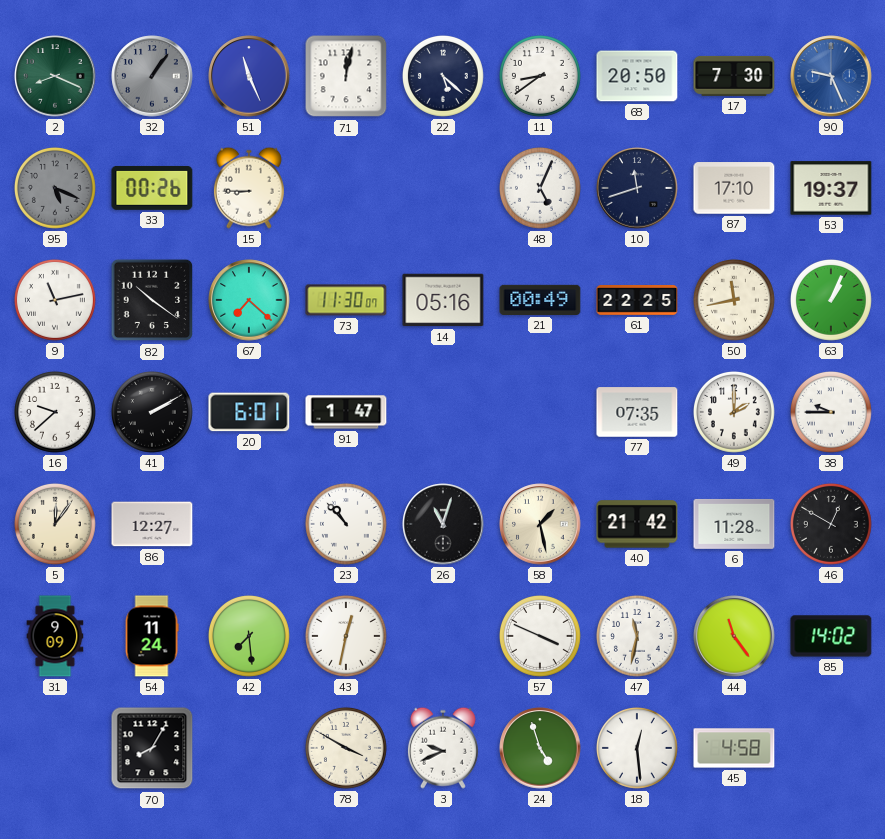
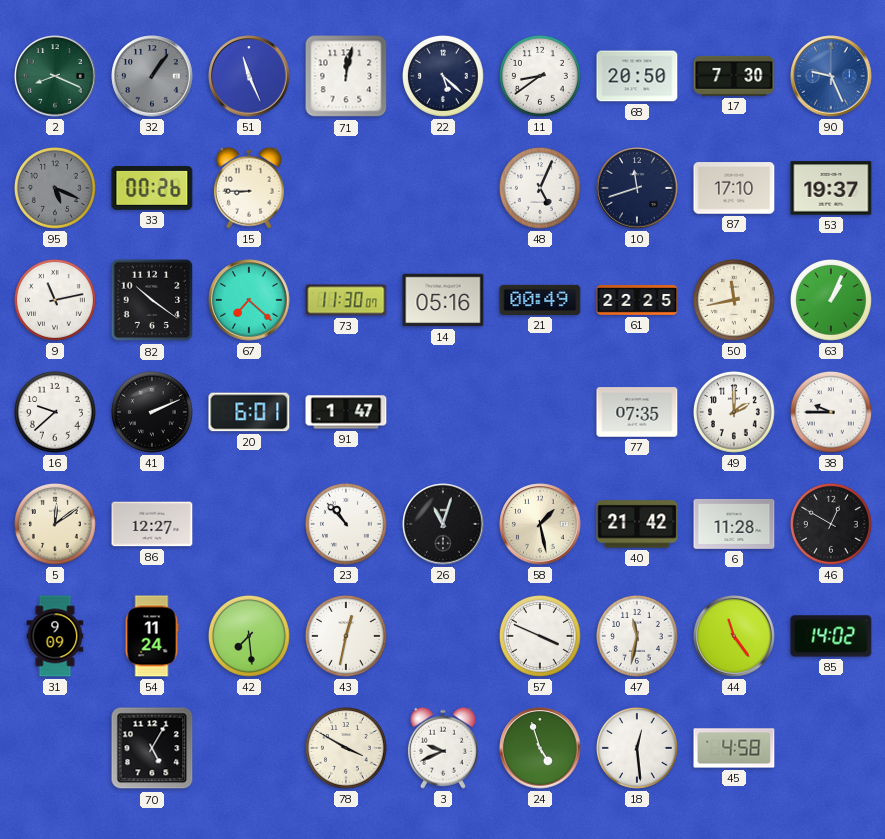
41: 2:10 -> 2:11 (152, 412)
5: 12:06 -> 12:09 (55, 524)
70: 8:05 -> 5:05 (152, 748)
